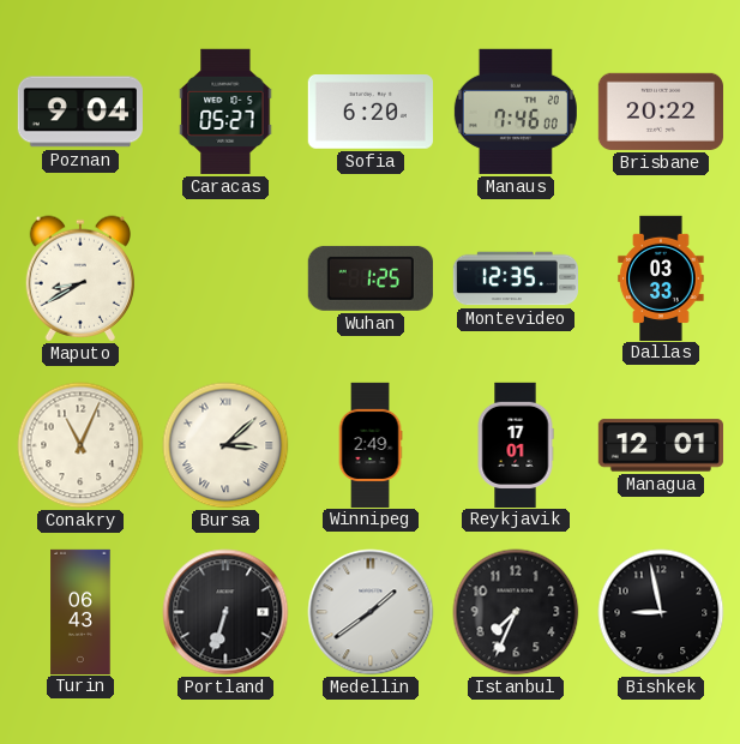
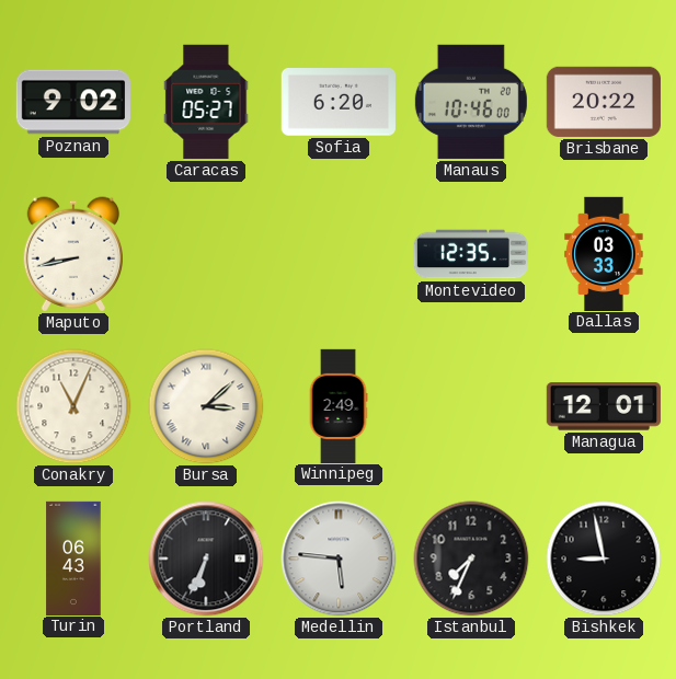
Poznan: 9:04 -> 9:02 (73, 102)
Manaus: 7:46 -> 10:46 (471, 102)
Maputo: 8:40 -> 8:43 (72, 254)
Wuhan: 1:25 -> none (371, 278)
Reykjavik: 17:01 -> none (516, 444)
Portland: 6:33 -> 6:34 (206, 559)
Medellin: 1:39 -> 5:46 (339, 559)
